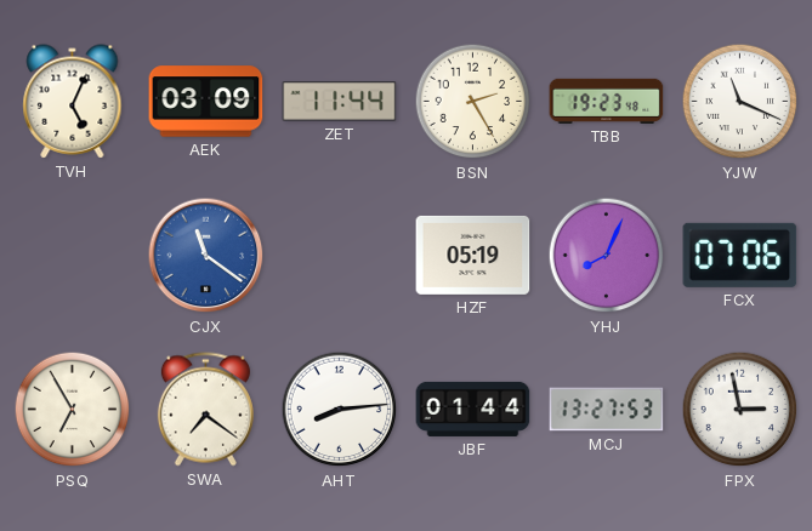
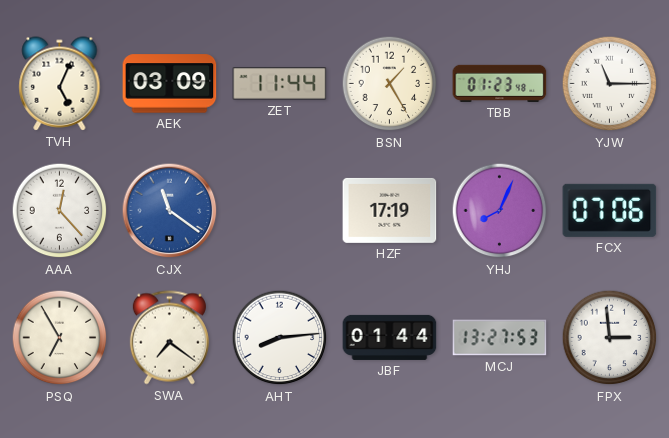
BSN: 2:25 -> 1:25 (390, 84)
TBB: 19:23 -> 01:23 (500, 83)
YJW: 11:19 -> 11:15 (610, 84)
AAA: none -> 12:23 (60, 211)
HZF: 05:19 -> 17:19 (390, 210)
FPX: 2:58 -> 2:59 (610, 338)
